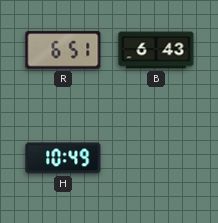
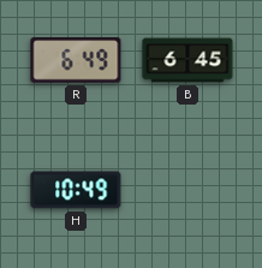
R: 6:51 -> 6:49 (76, 60)
B: 6:43 -> 6:45 (187, 60)
